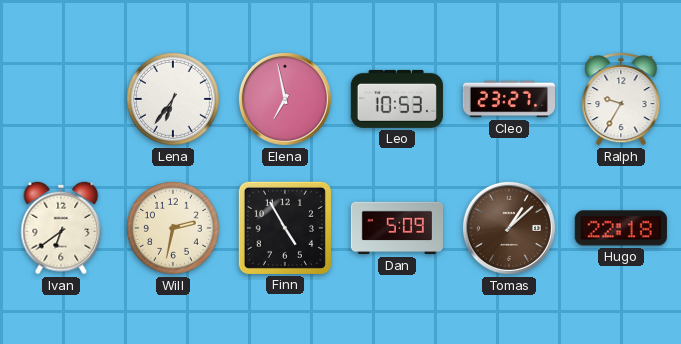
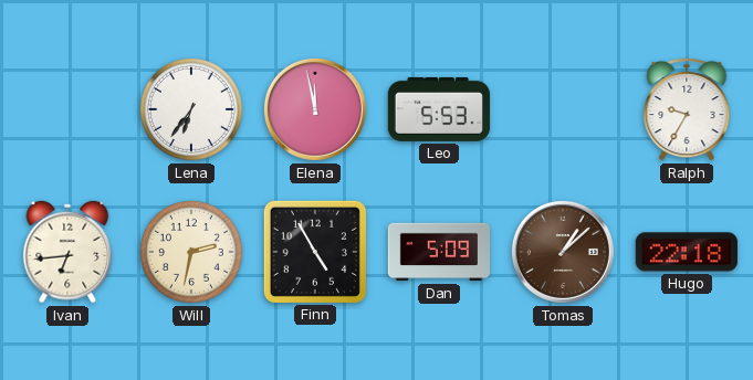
Elena: 6:58 -> 11:58 (315, 109)
Leo: 10:53 -> 5:53 (439, 109)
Cleo: 23:27 -> none (508, 99)
Ivan: 6:39 -> 6:44 (67, 252)
